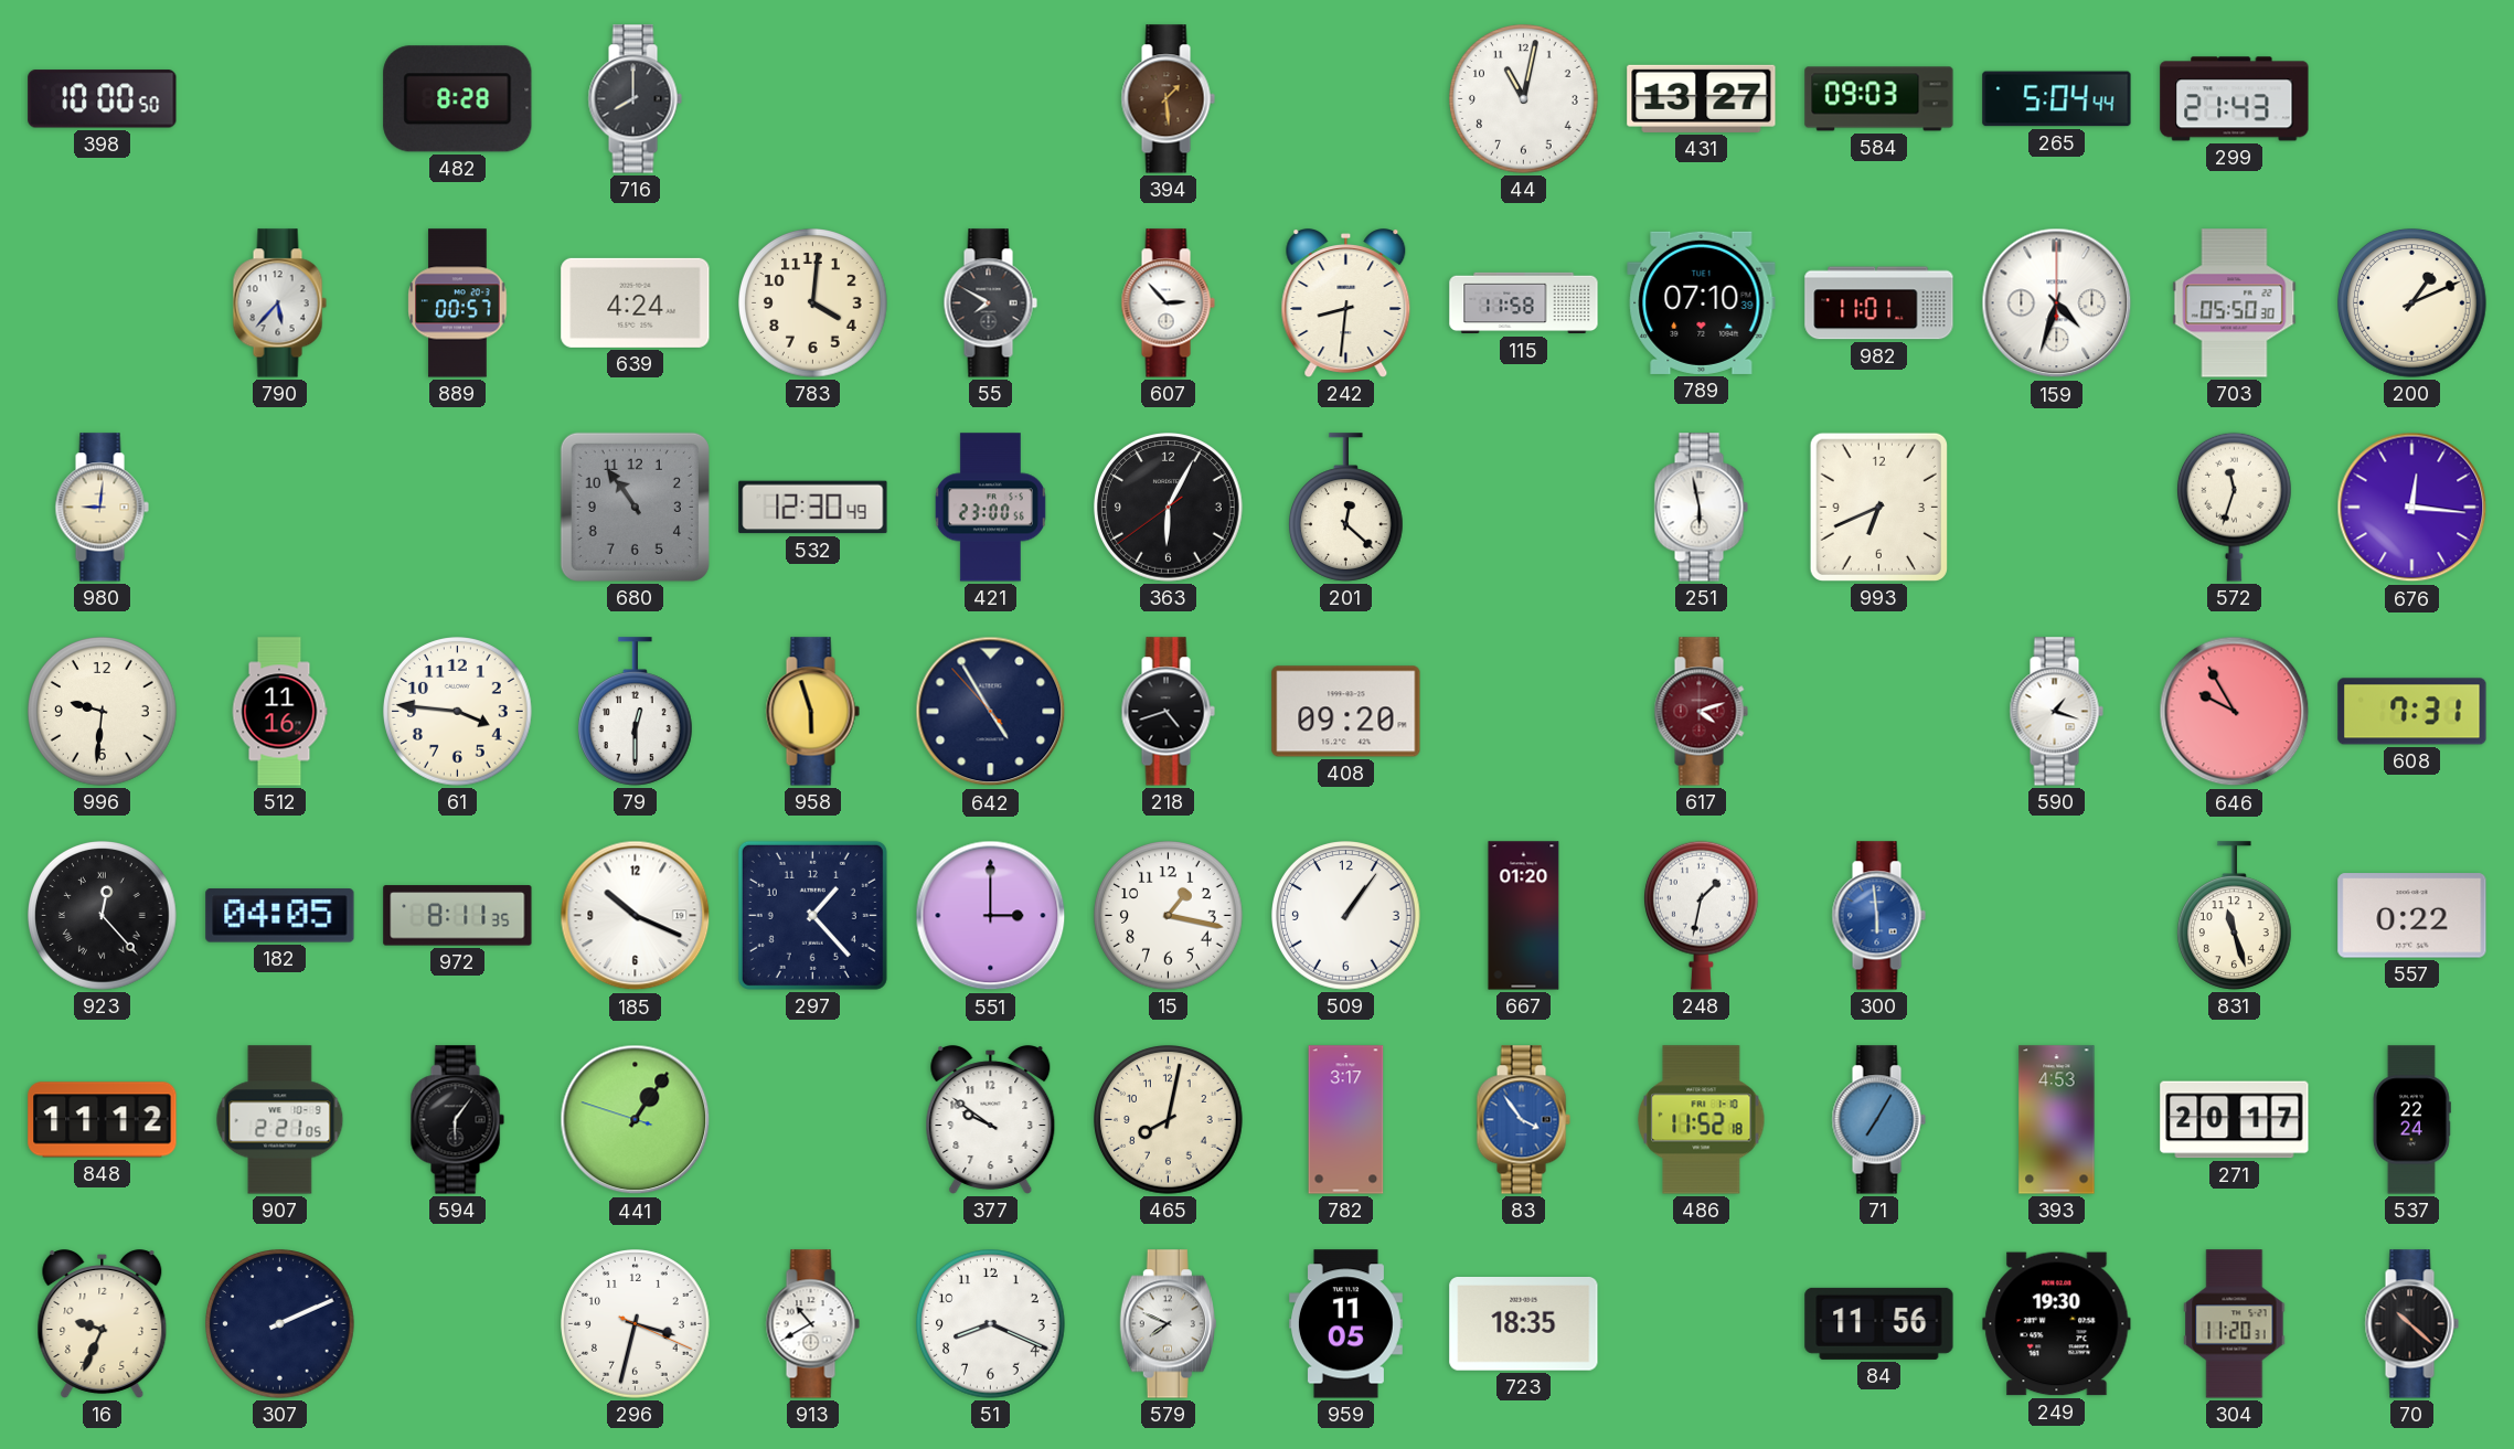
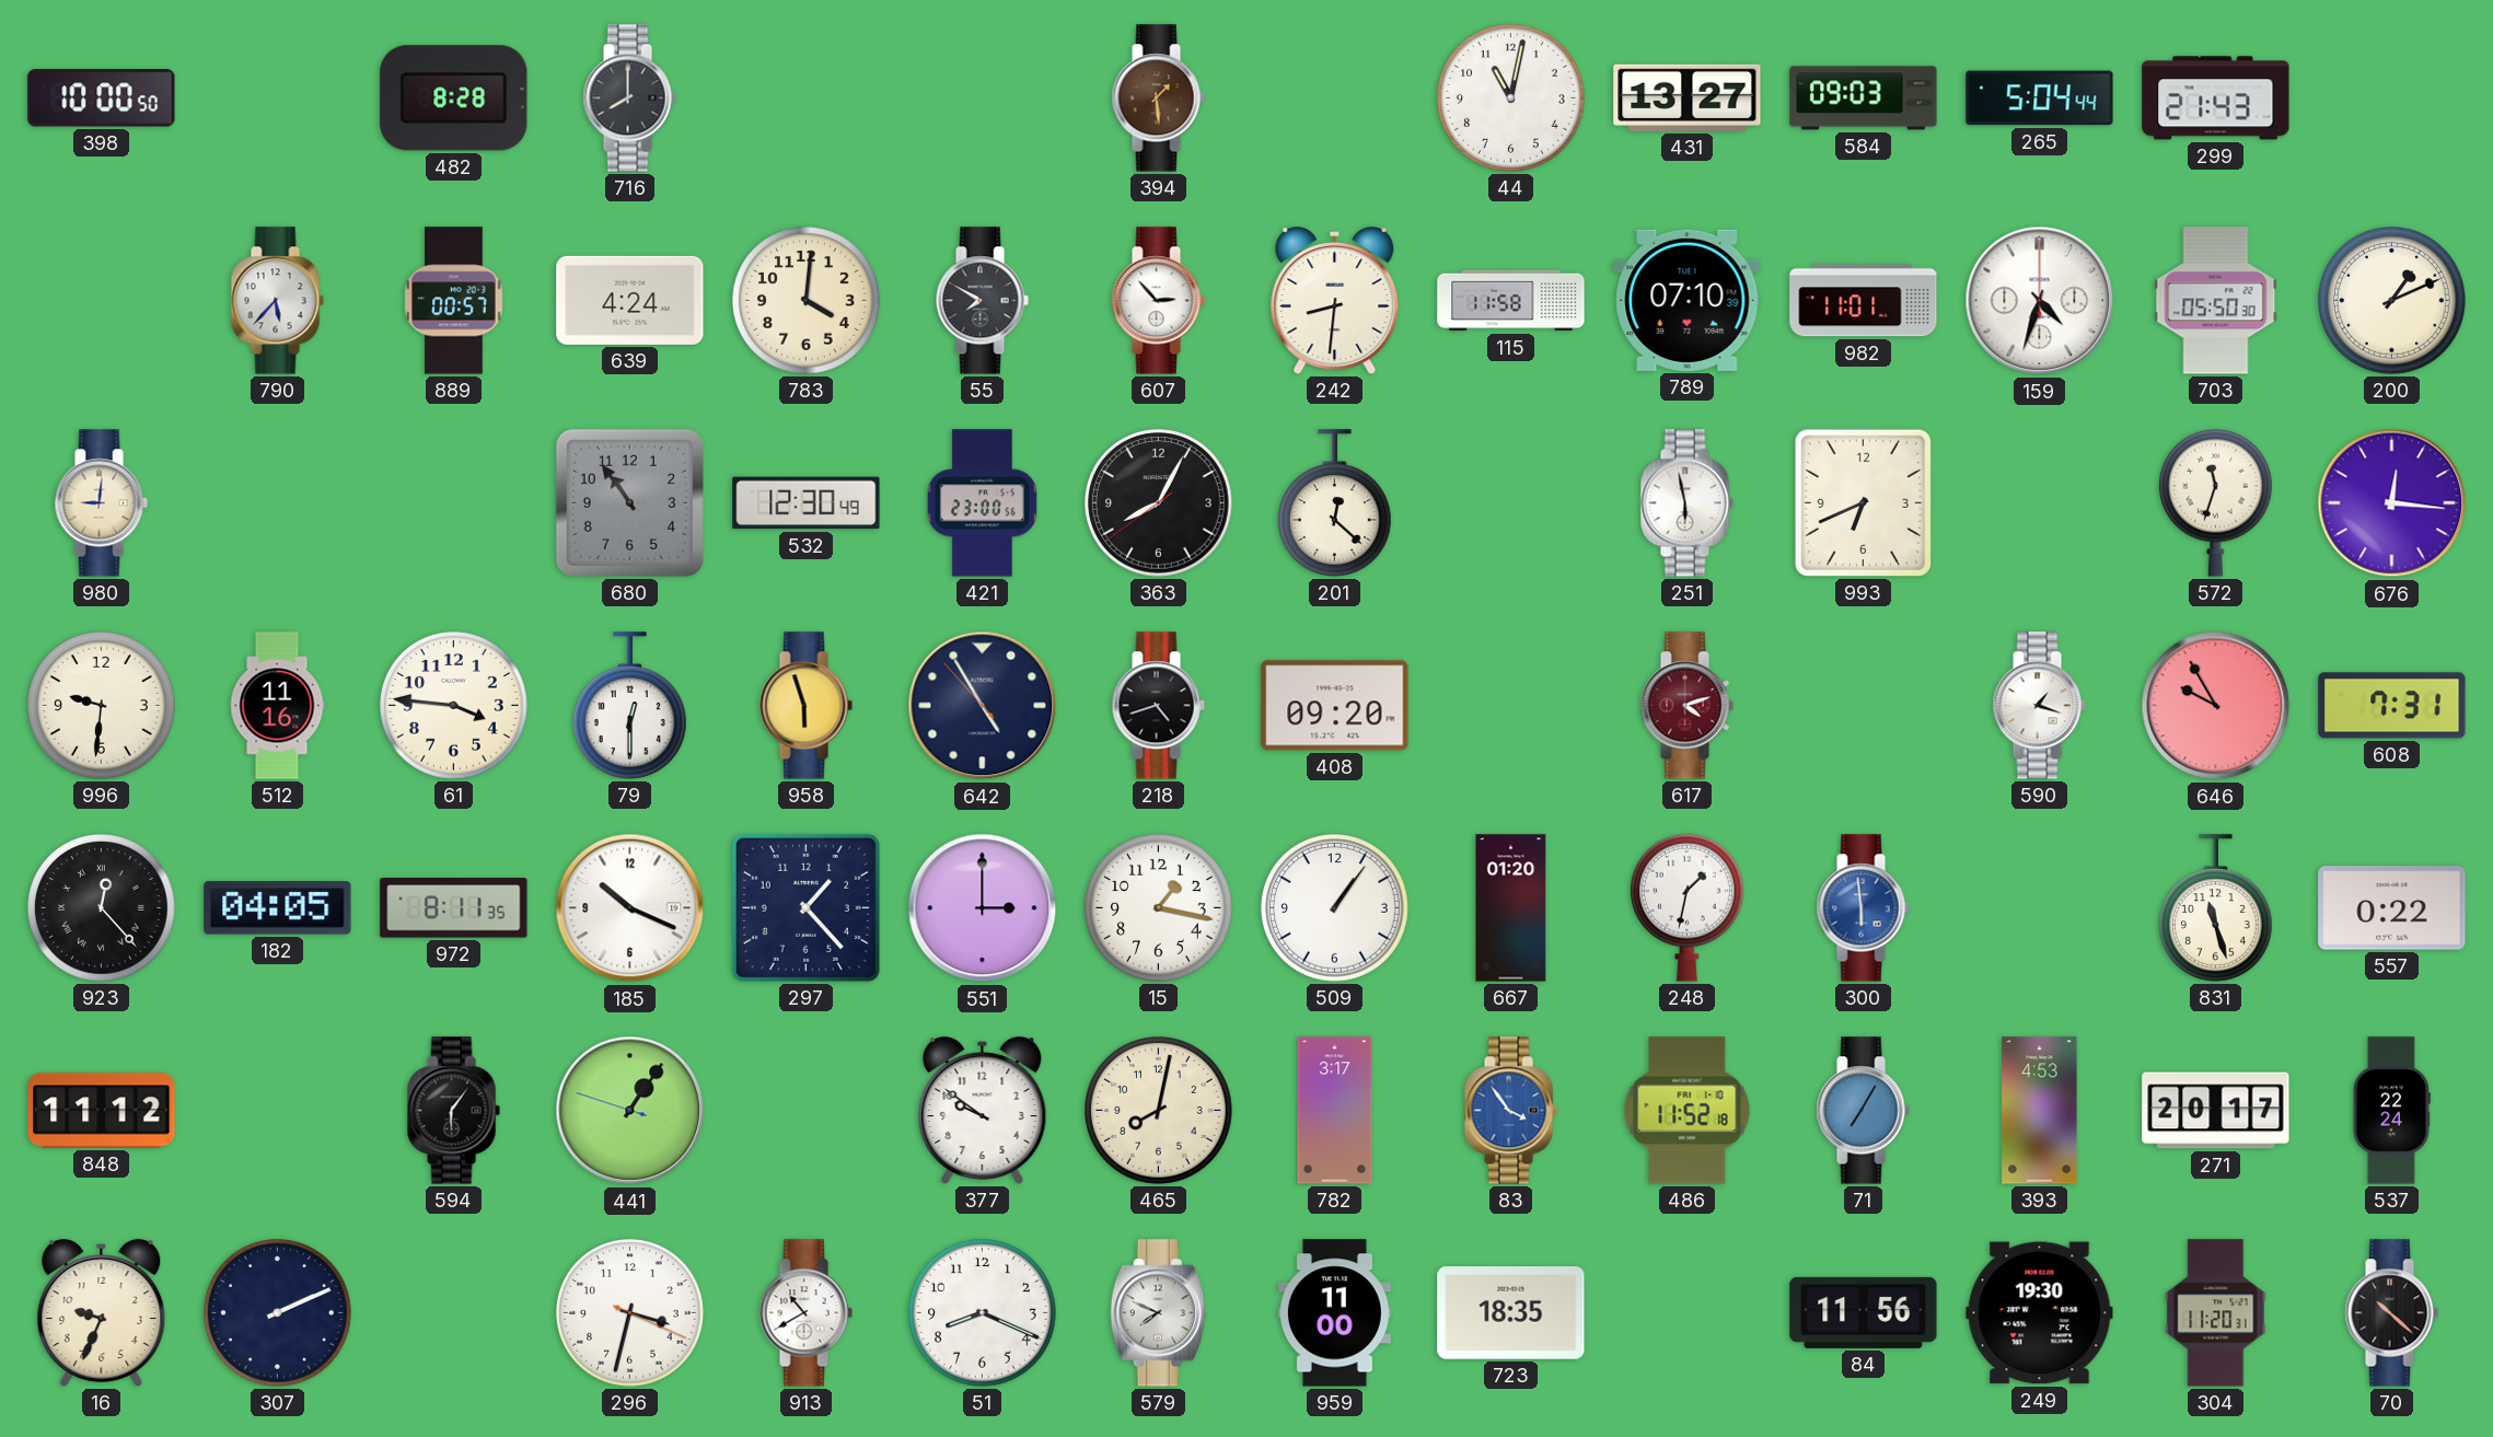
363: 6:04 -> 8:04 (1159, 503)
907: 2:21 -> none (280, 1120)
959: 11:05 -> 11:00 (1334, 1313)
